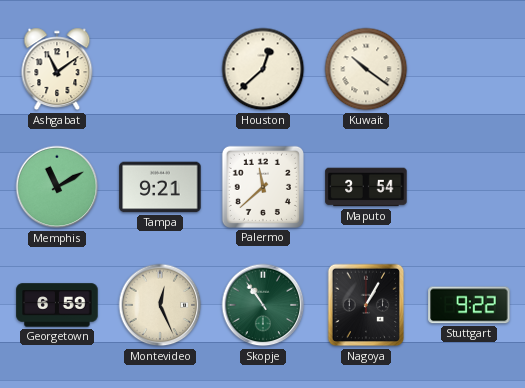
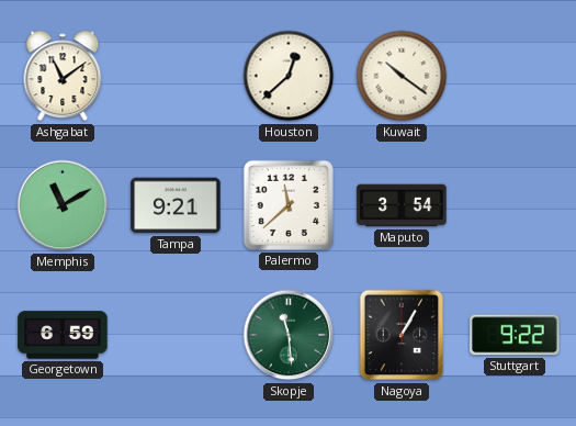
Montevideo: 12:26 -> none (160, 305)
Skopje: 10:54 -> 11:29 (289, 335)
